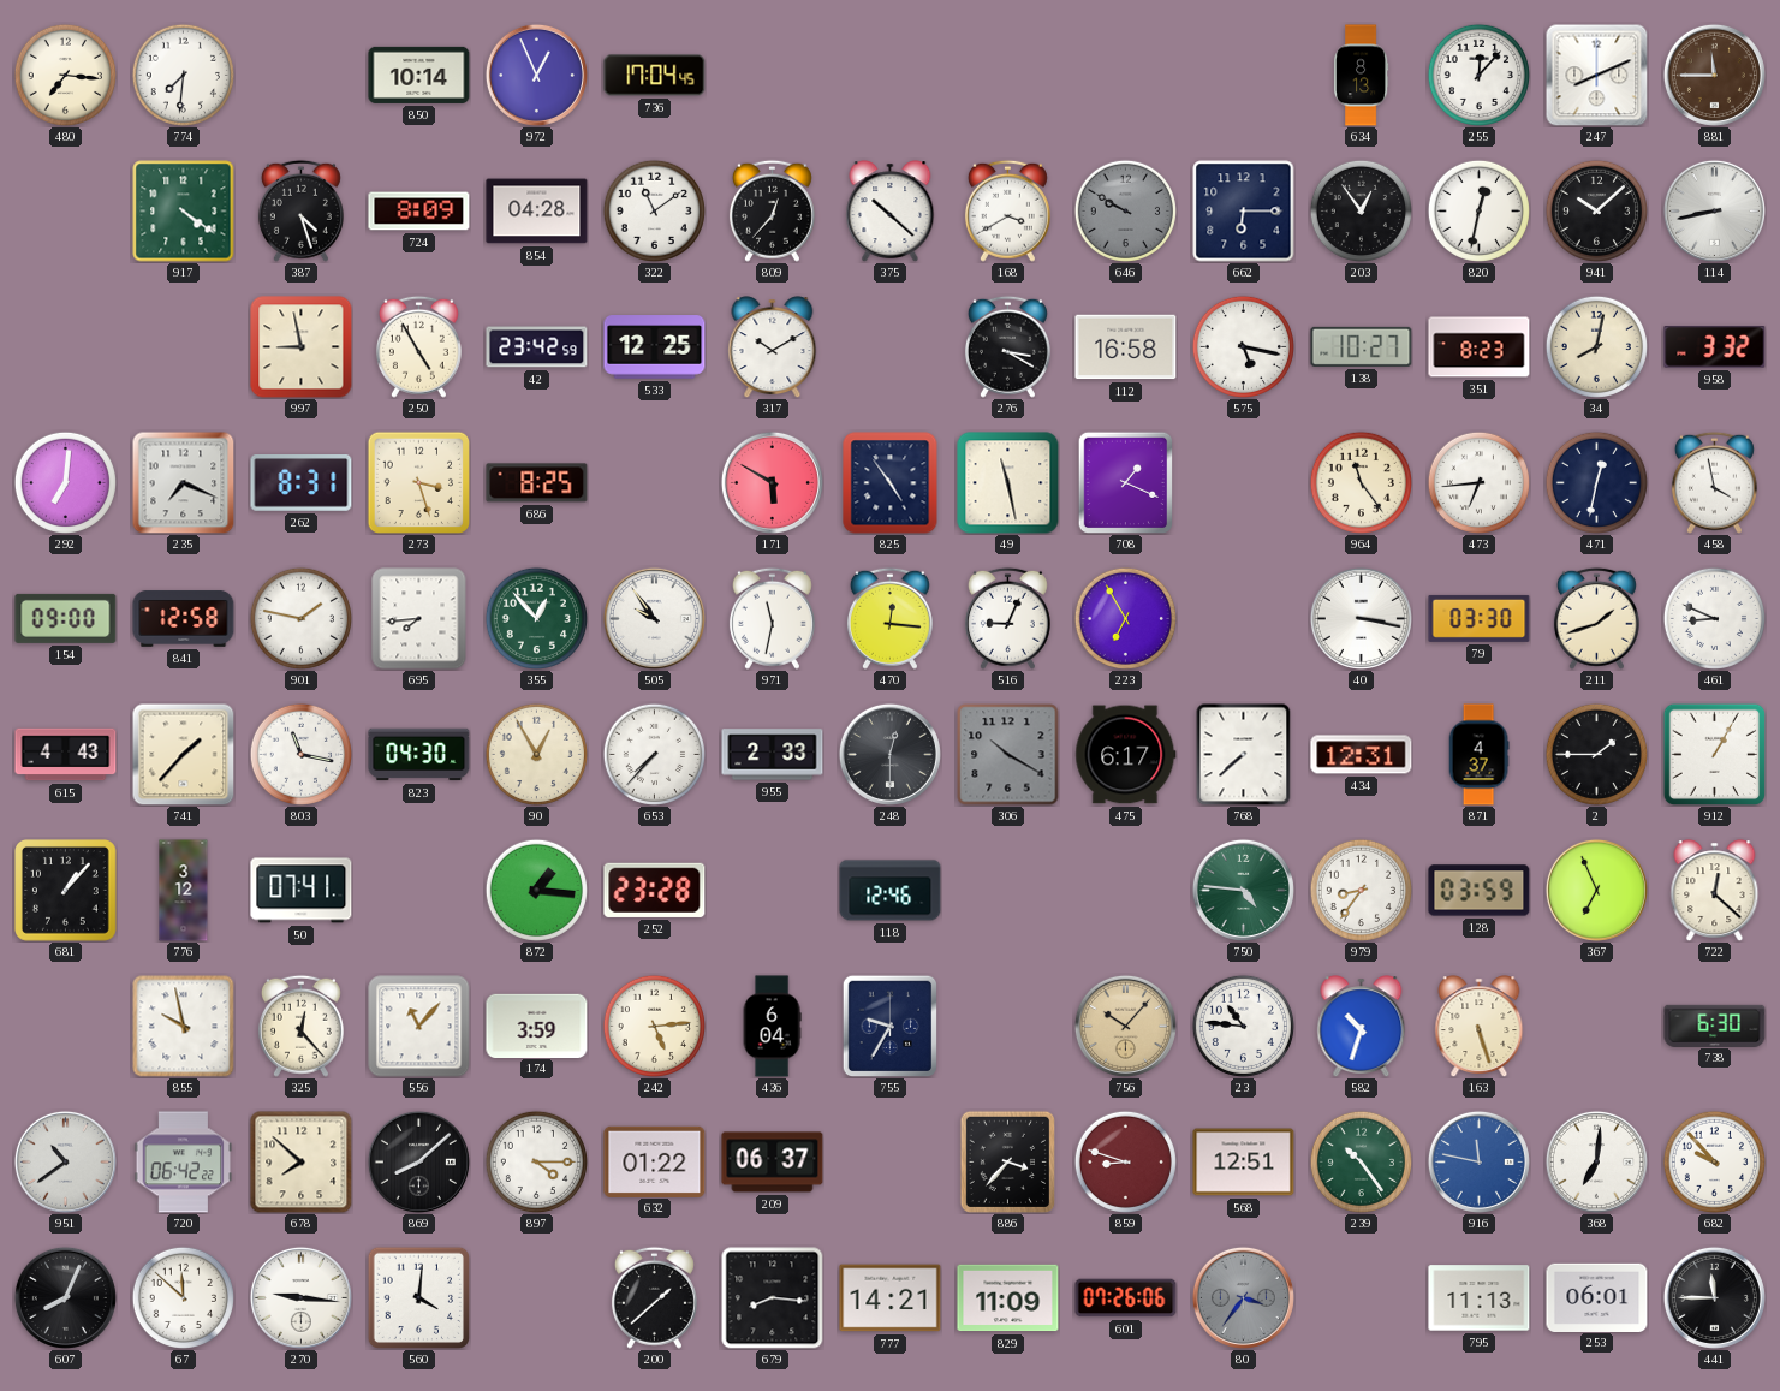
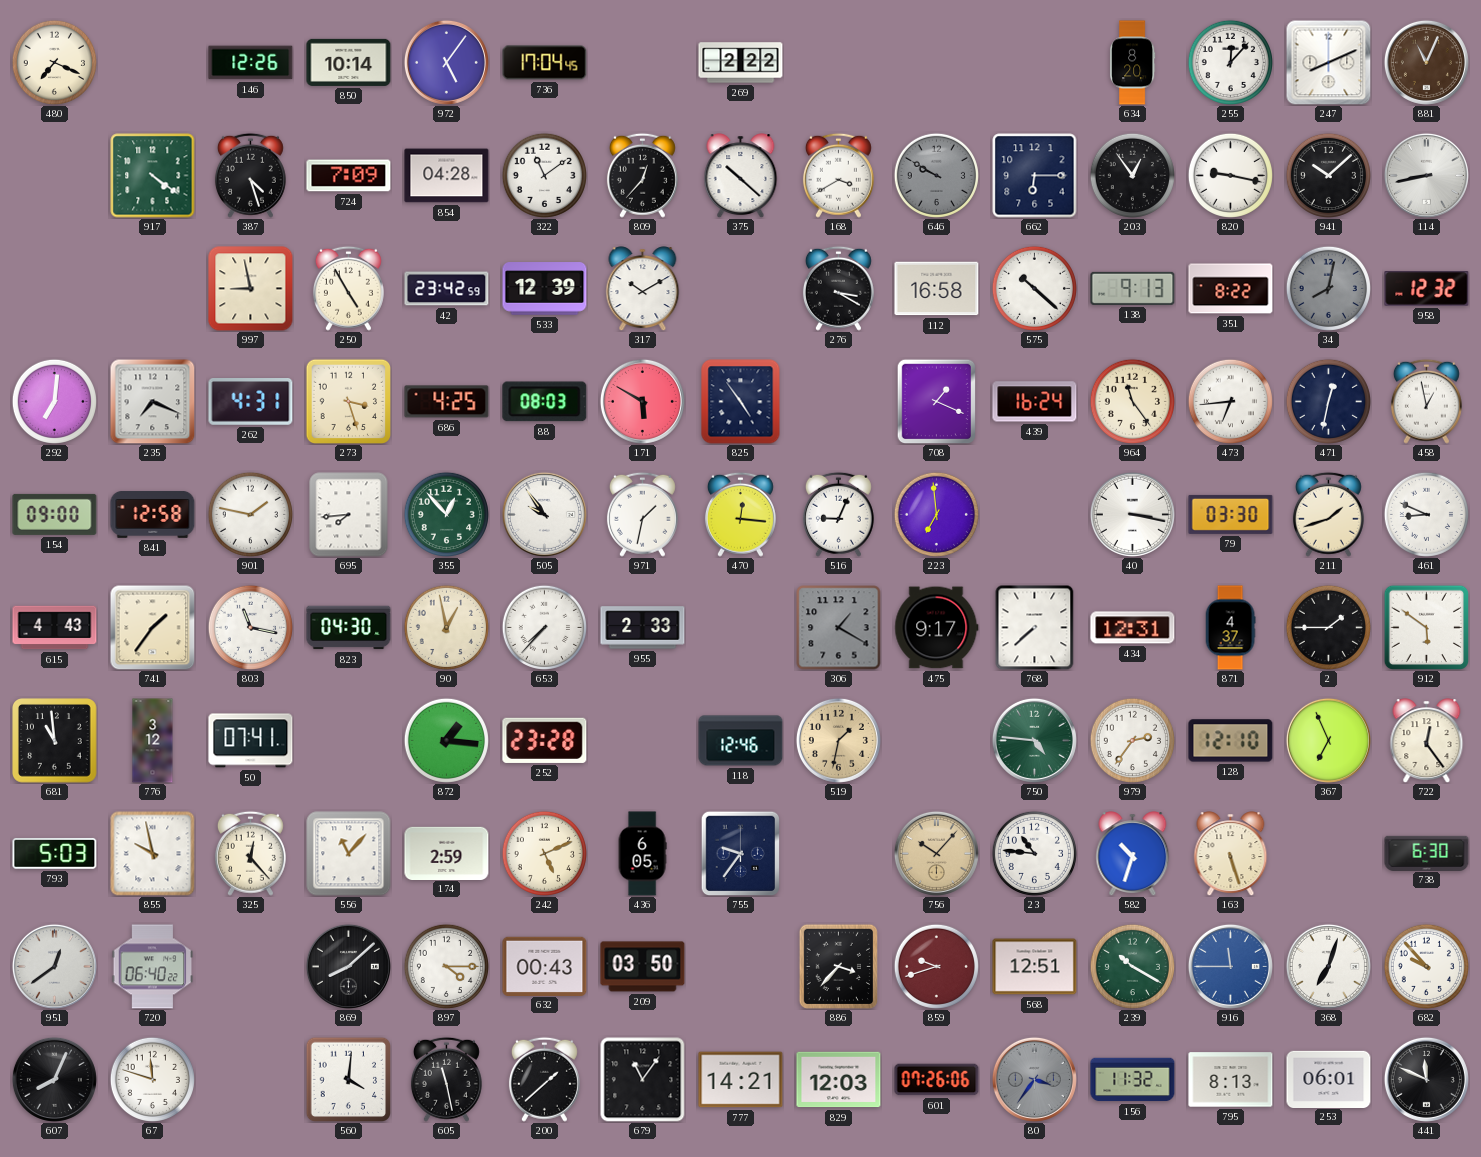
480: 7:16 -> 7:19 (54, 62)
774: 7:31 -> none (183, 75)
146: none -> 12:26 (251, 63)
972: 12:56 -> 5:06 (446, 62)
269: none -> 2:22 (741, 63)
634: 8:13 -> 8:20 (1132, 63)
881: 11:45 -> 11:04 (1426, 62)
724: 8:09 -> 7:09 (349, 176)
820: 12:32 -> 9:17 (1230, 175)
533: 12:25 -> 12:39 (545, 289)
575: 5:17 -> 10:22 (1034, 288)
138: 10:27 -> 9:13 (1133, 288)
351: 8:23 -> 8:22 (1231, 289)
34 dial: cream -> grey (1328, 288)
958: 3:32 -> 12:32 (1427, 289)
262: 8:31 -> 4:31 (251, 402)
686: 8:25 -> 4:25 (447, 402)
88: none -> 08:03 (545, 402)
49: 11:28 -> none (1008, 483)
439: none -> 16:24 (1035, 402)
458: 3:58 -> 12:58 (1426, 401)
971: 11:32 -> 1:32 (642, 514)
223: 6:55 -> 6:59 (936, 514)
741: 1:37 -> 1:36 (152, 627)
90: 12:55 -> 12:58 (446, 627)
248: 12:30 -> none (889, 754)
306: 10:20 -> 1:20 (839, 628)
475: 6:17 -> 9:17 (937, 628)
912: 1:05 -> 5:51 (1426, 627)
681: 1:07 -> 10:59 (55, 741)
519: none -> 1:32 (838, 740)
979: 8:36 -> 2:36 (1132, 740)
128: 03:59 -> 12:10 (1231, 741)
722: 12:22 -> 12:24 (1427, 741)
793: none -> 5:03 (55, 854)
174: 3:59 -> 2:59 (447, 853)
242: 5:14 -> 5:11 (544, 853)
436: 6:04 -> 6:05 (642, 854)
755: 9:35 -> 9:36 (741, 853)
951: 10:39 -> 12:39 (54, 966)
720: 06:42 -> 06:40 (153, 967)
678: 7:52 -> none (302, 1163)
632: 01:22 -> 00:43 (545, 966)
209: 06:37 -> 03:50 (643, 967)
859: 8:48 -> 9:42 (936, 966)
239: 10:24 -> 10:20 (1132, 966)
916: 11:47 -> 11:45 (1230, 966)
368: 7:01 -> 7:03 (1328, 966)
67: 11:52 -> 11:48 (152, 1079)
270: 9:16 -> none (300, 1297)
605: none -> 11:28 (446, 1079)
679: 8:16 -> 11:06 (643, 1080)
829: 11:09 -> 12:03 (839, 1080)
156: none -> 11:32 (1133, 1080)
795: 11:13 -> 8:13 (1231, 1080)
441: 11:45 -> 11:49 (1426, 1079)
